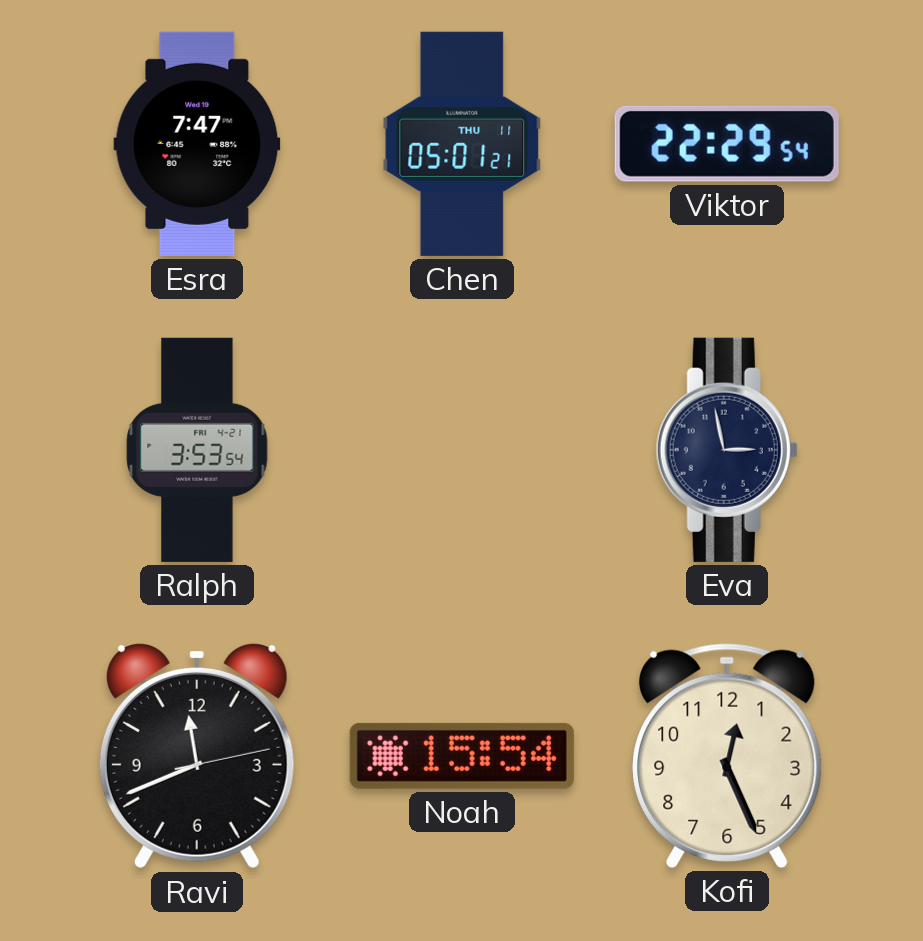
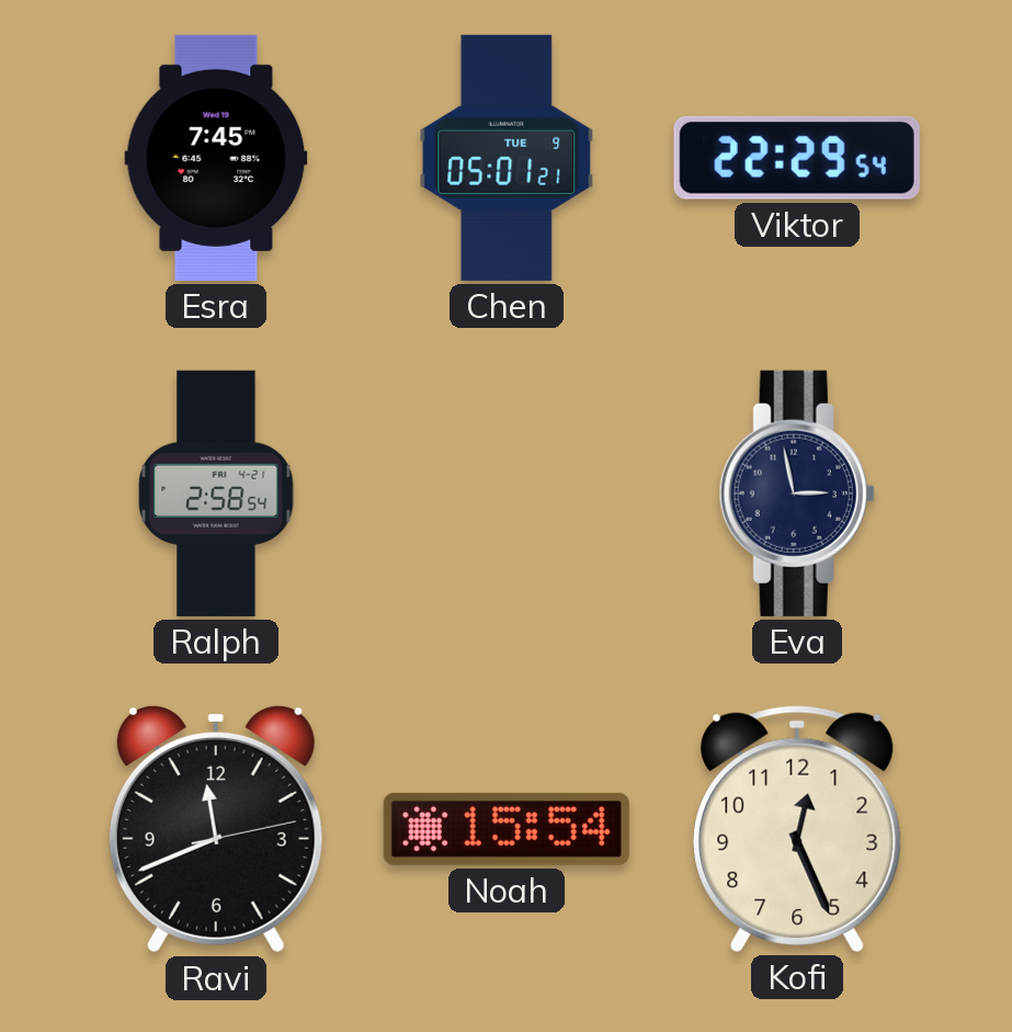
Esra: 7:47 -> 7:45 (216, 158)
Chen date: THU 11 -> TUE 9 (507, 158)
Ralph: 3:53 -> 2:58 (216, 494)
